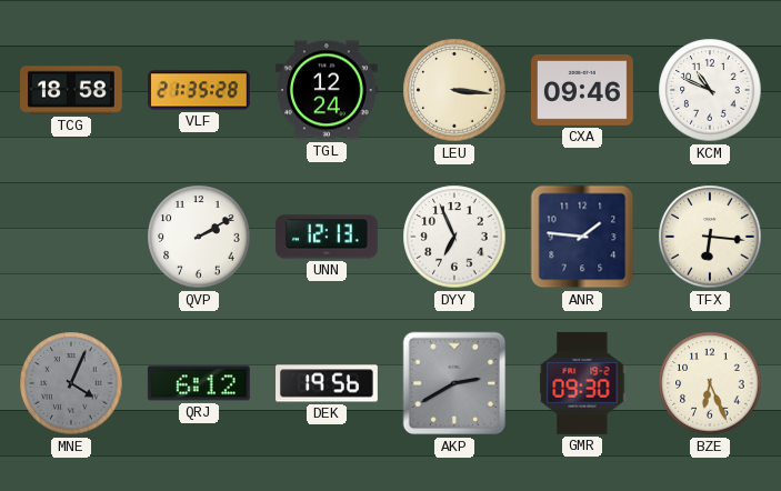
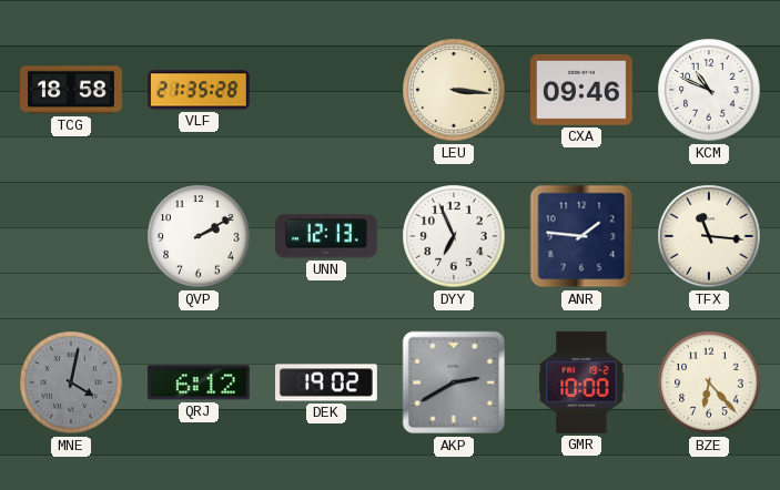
TGL: 12:24 -> none (328, 90)
TFX: 6:16 -> 11:16 (709, 236)
MNE: 4:04 -> 4:02 (71, 382)
DEK: 19:56 -> 19:02 (327, 382)
GMR: 09:30 -> 10:00 (581, 382)
BZE: 6:26 -> 6:23 (709, 382)
